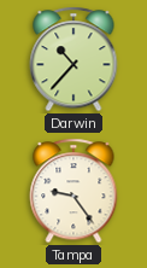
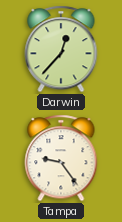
Darwin: 10:37 -> 12:37 (61, 49)
